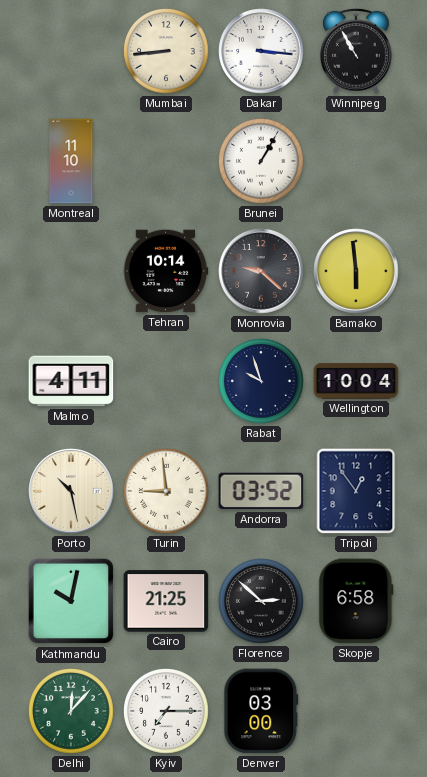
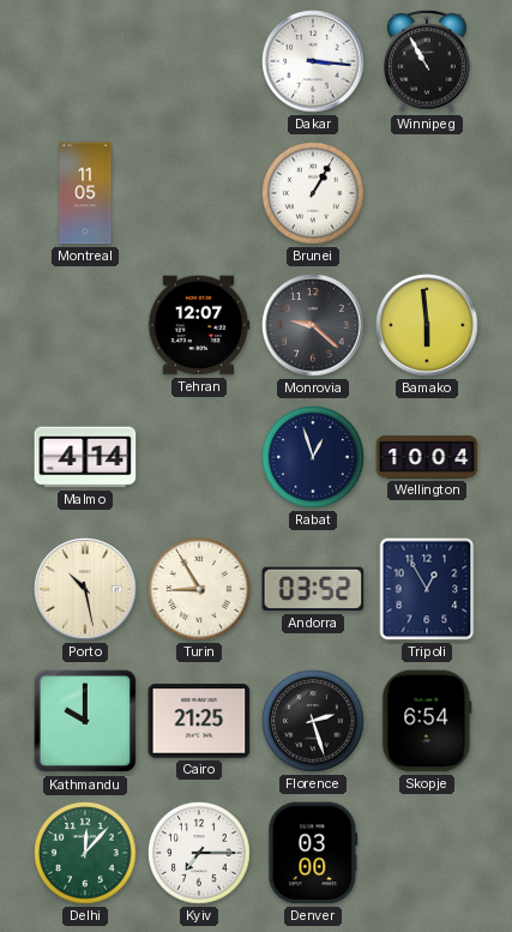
Mumbai: 8:44 -> none (166, 51)
Montreal: 11:10 -> 11:05 (85, 193)
Tehran: 10:14 -> 12:07 (199, 325)
Malmo: 4:11 -> 4:14 (85, 457)
Rabat: 9:57 -> 12:57 (313, 457)
Turin: 8:59 -> 8:55 (199, 589)
Tripoli: 12:54 -> 12:55 (427, 589)
Kathmandu: 10:02 -> 10:00 (85, 721)
Florence: 2:52 -> 2:27 (313, 721)
Skopje: 6:58 -> 6:54 (427, 721)
